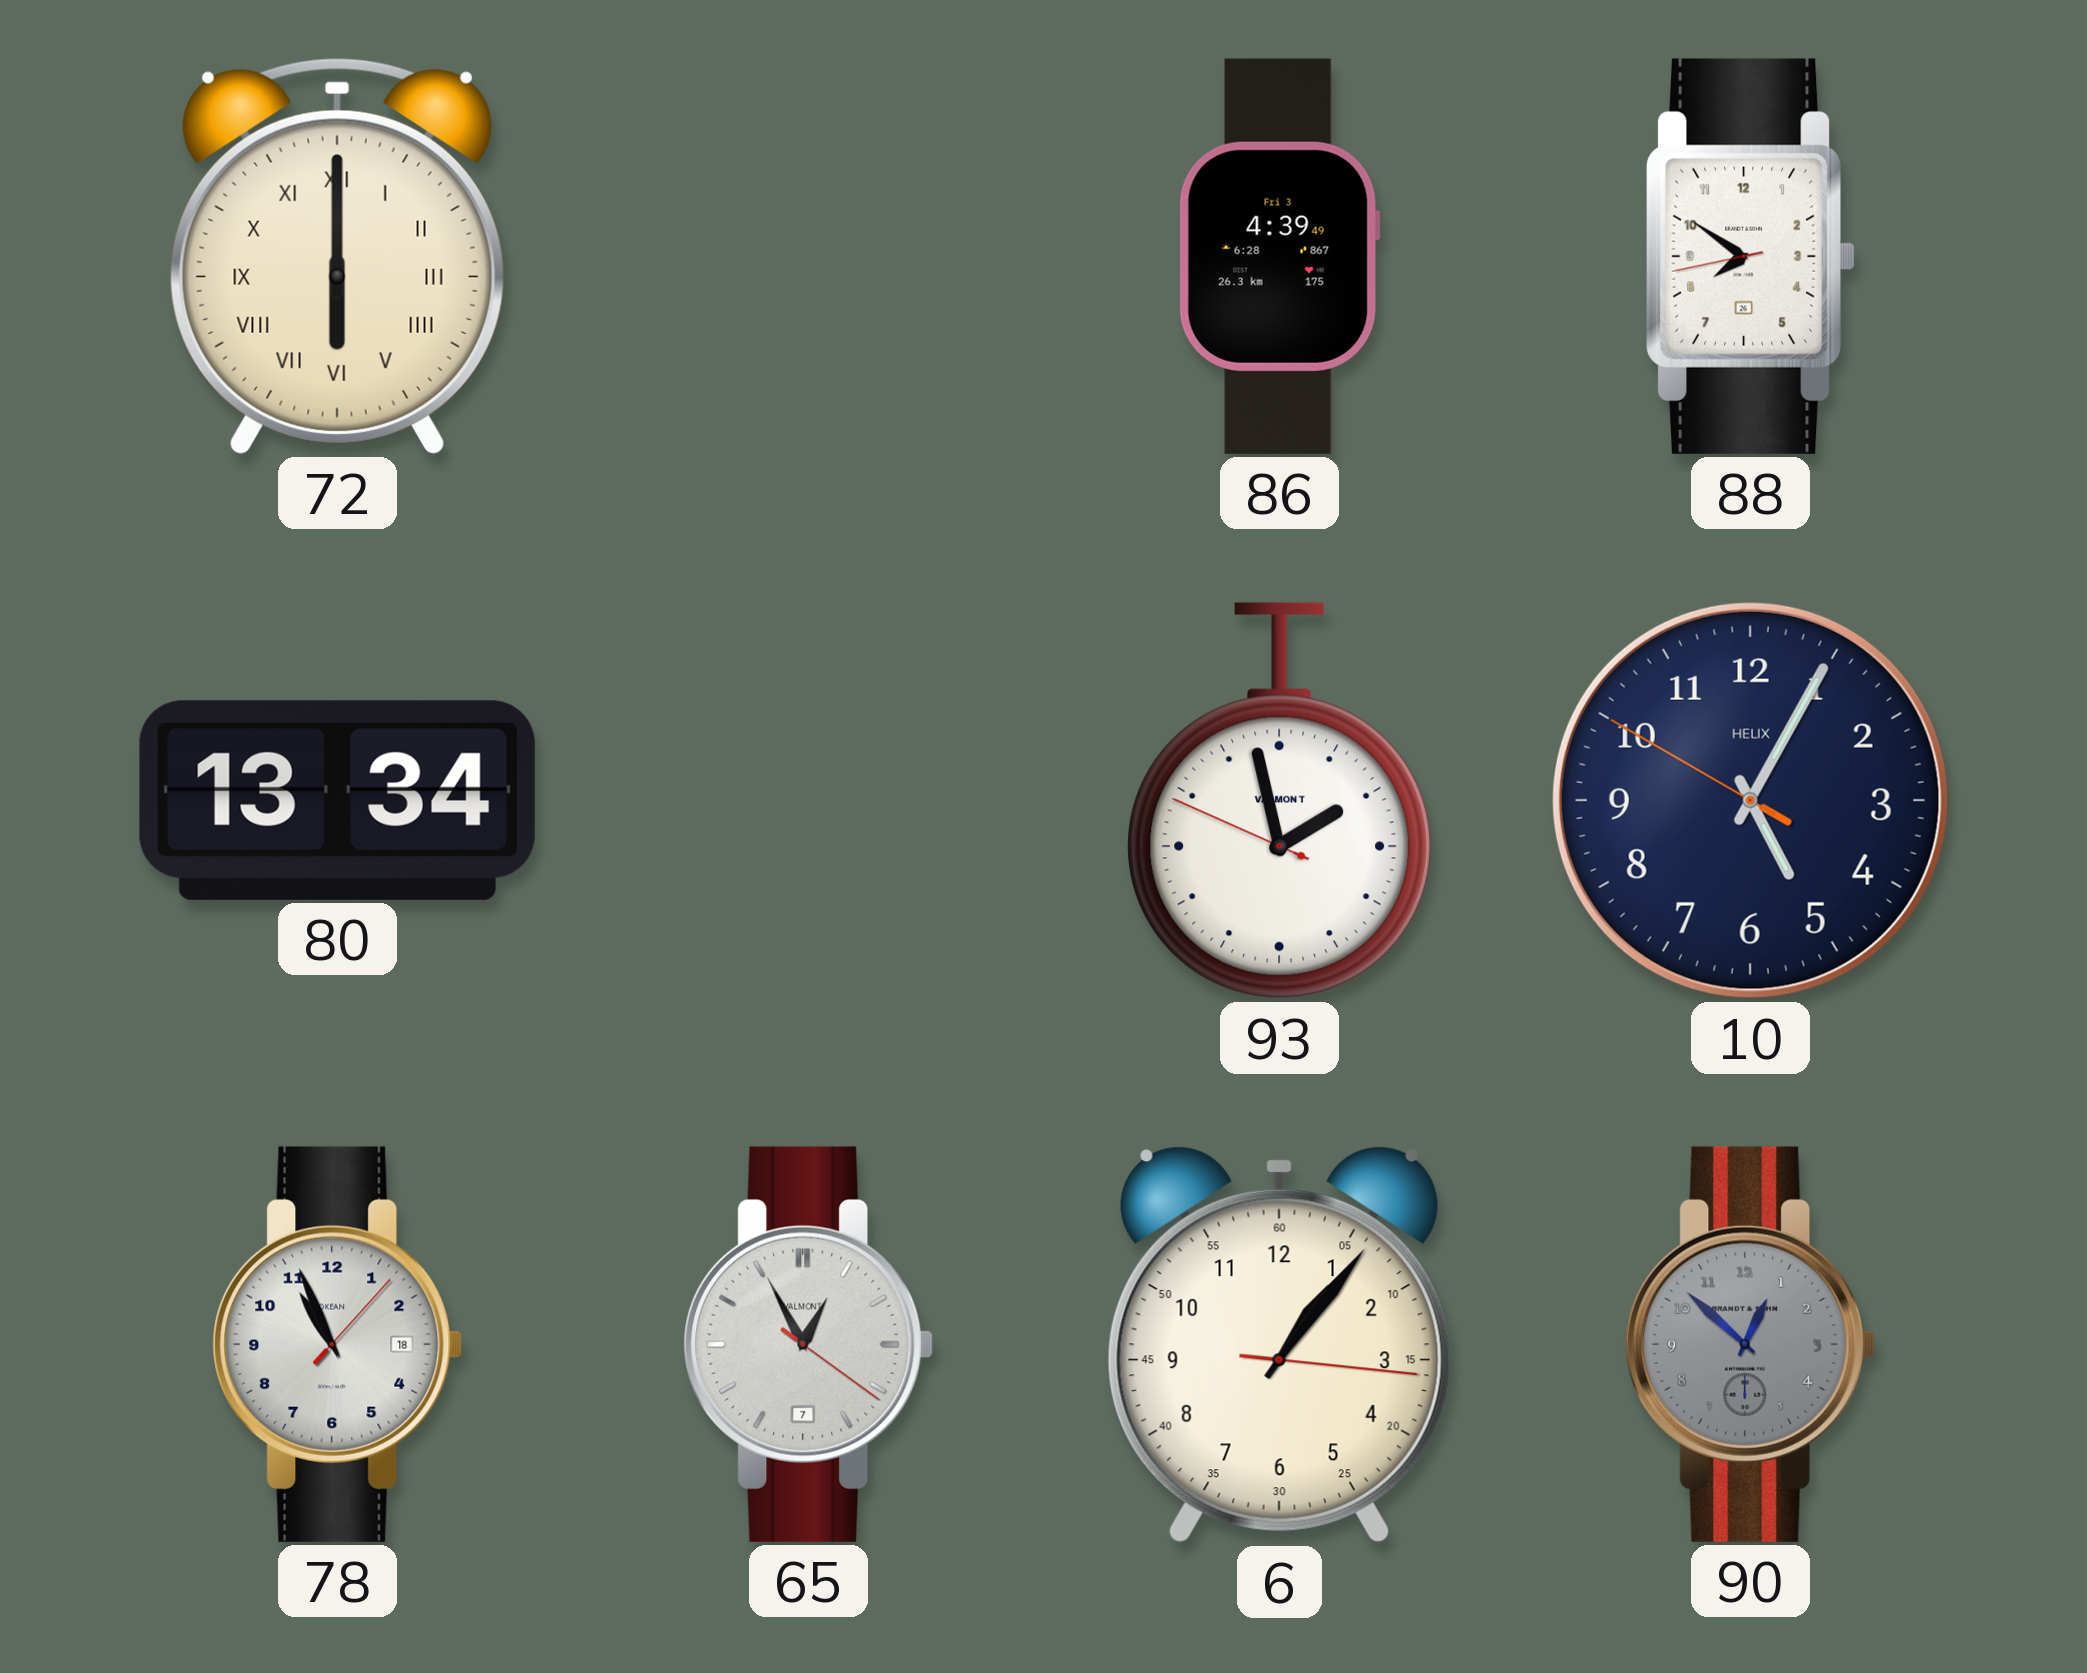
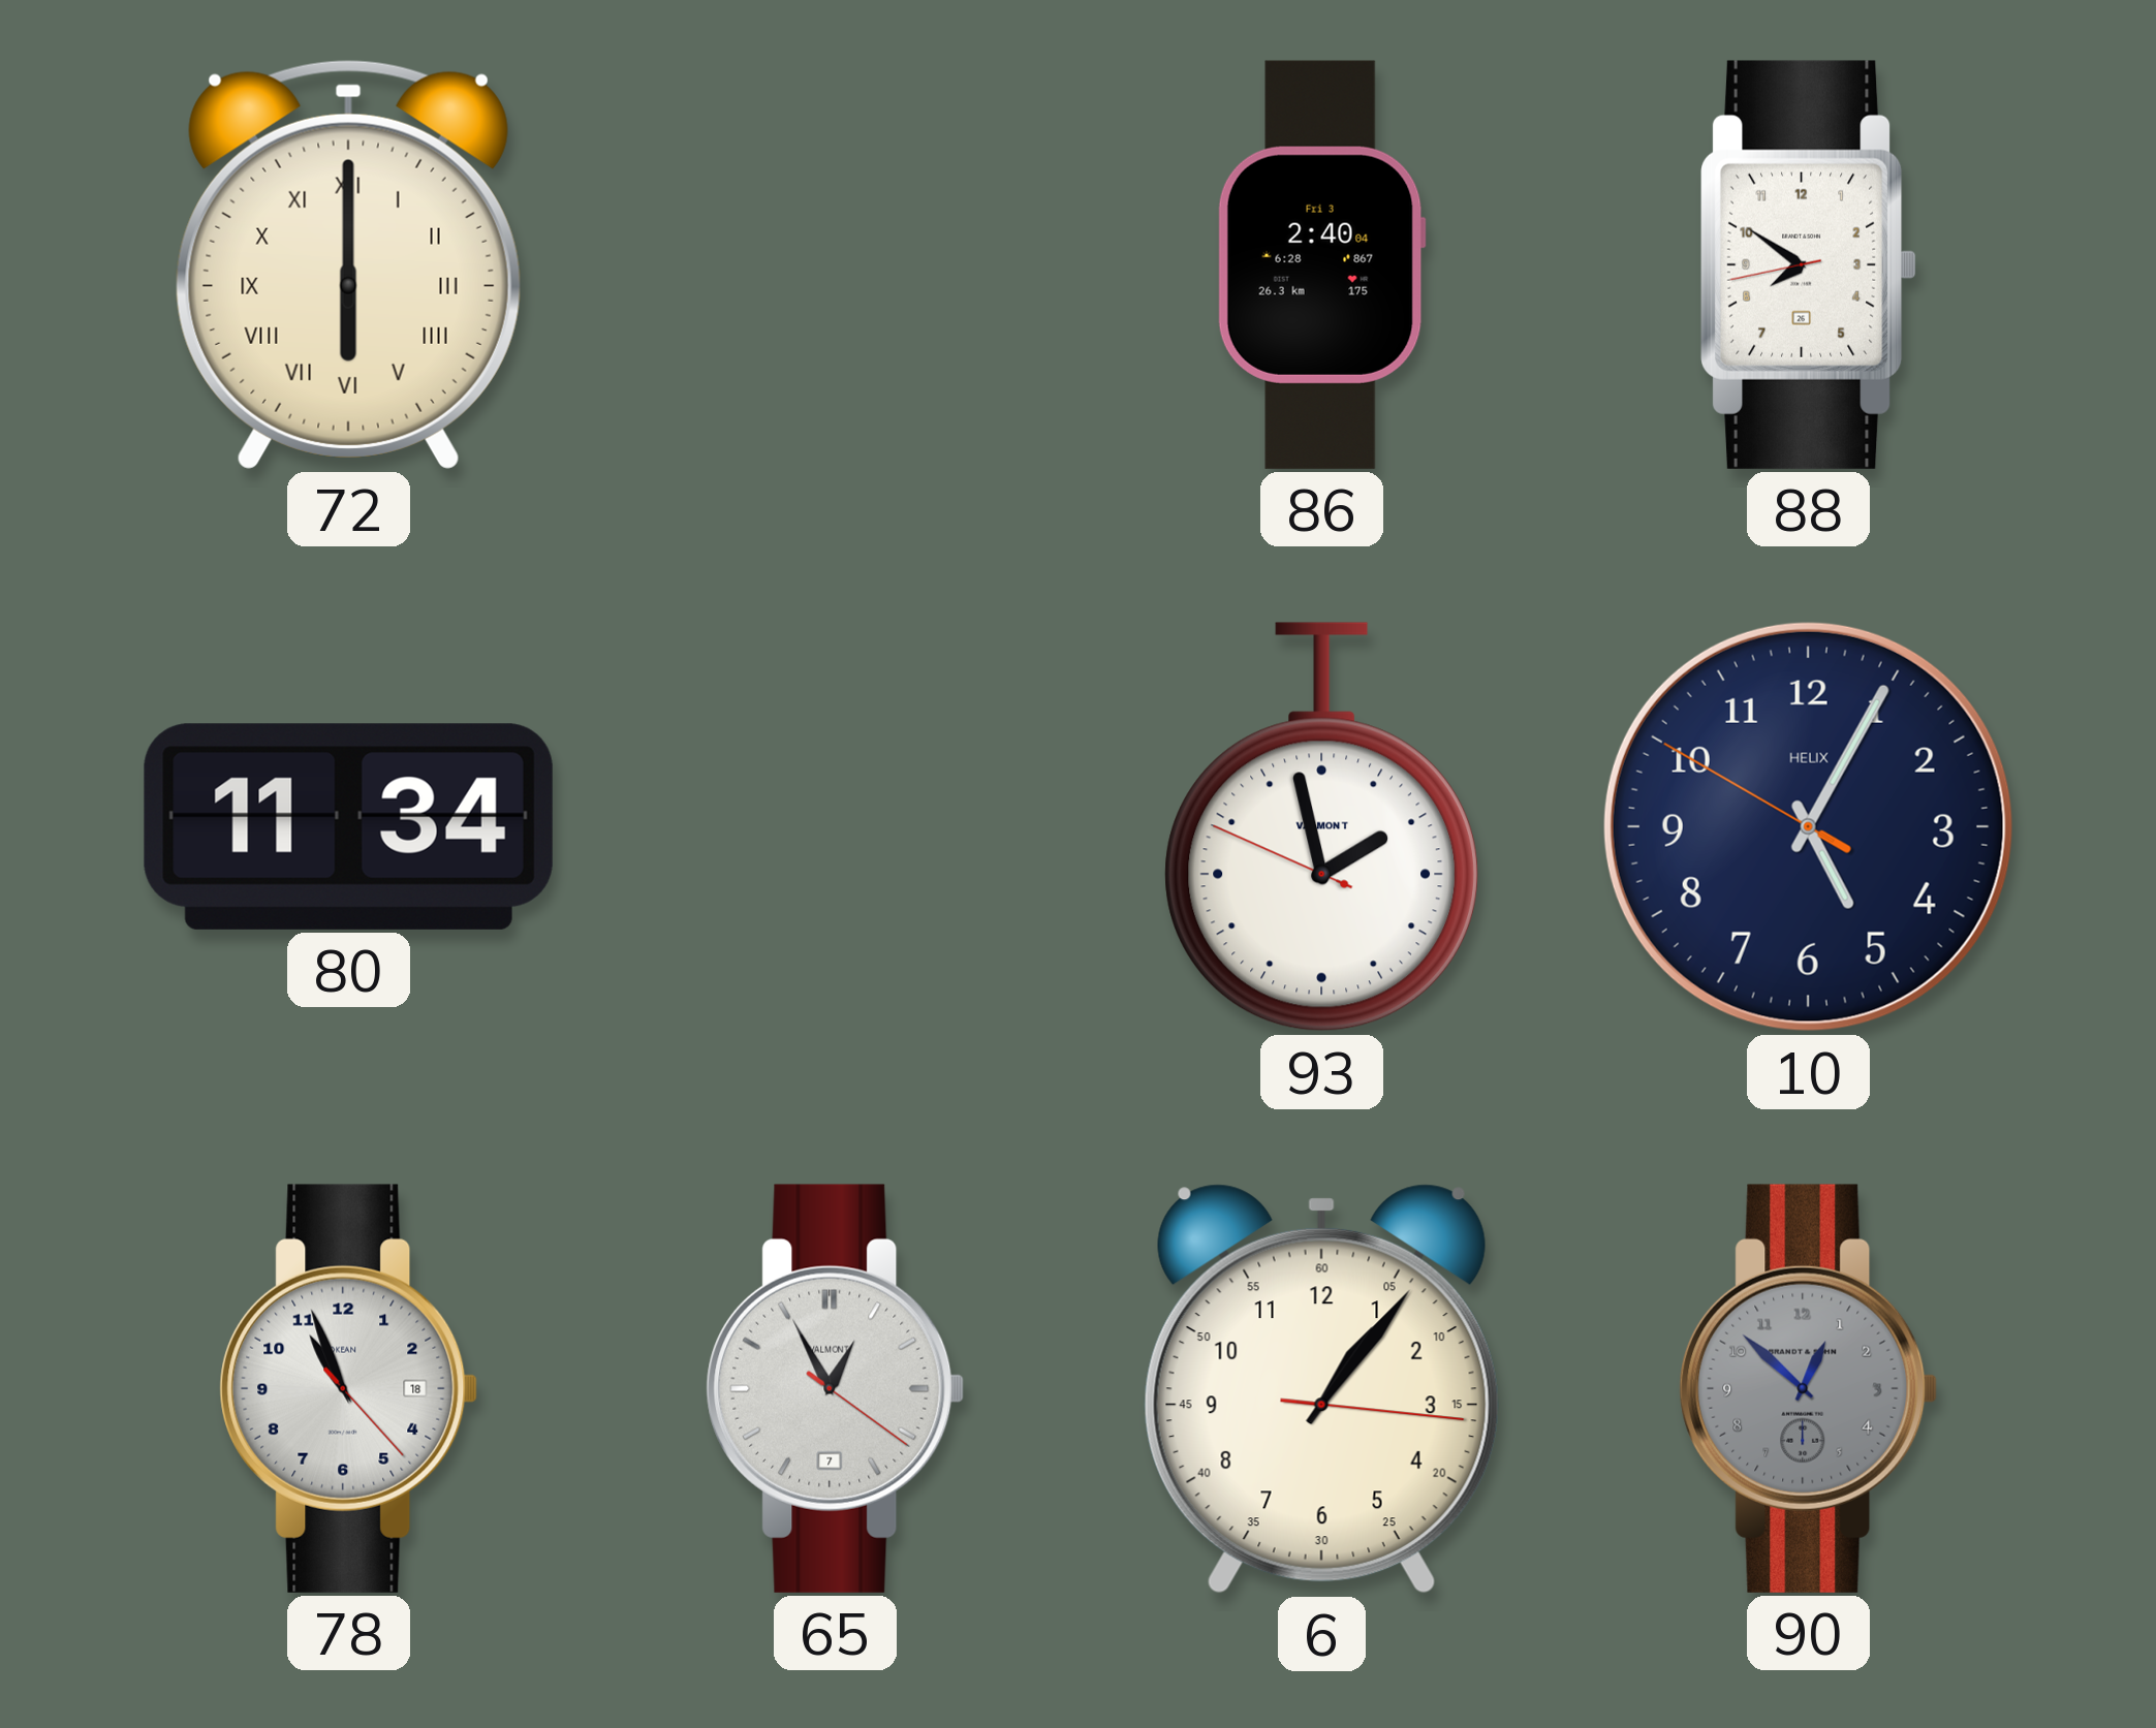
86: 4:39 -> 2:40 (1321, 264)
80: 13:34 -> 11:34 (348, 826)
78: 10:56:07 -> 10:56:23 (349, 1388)
